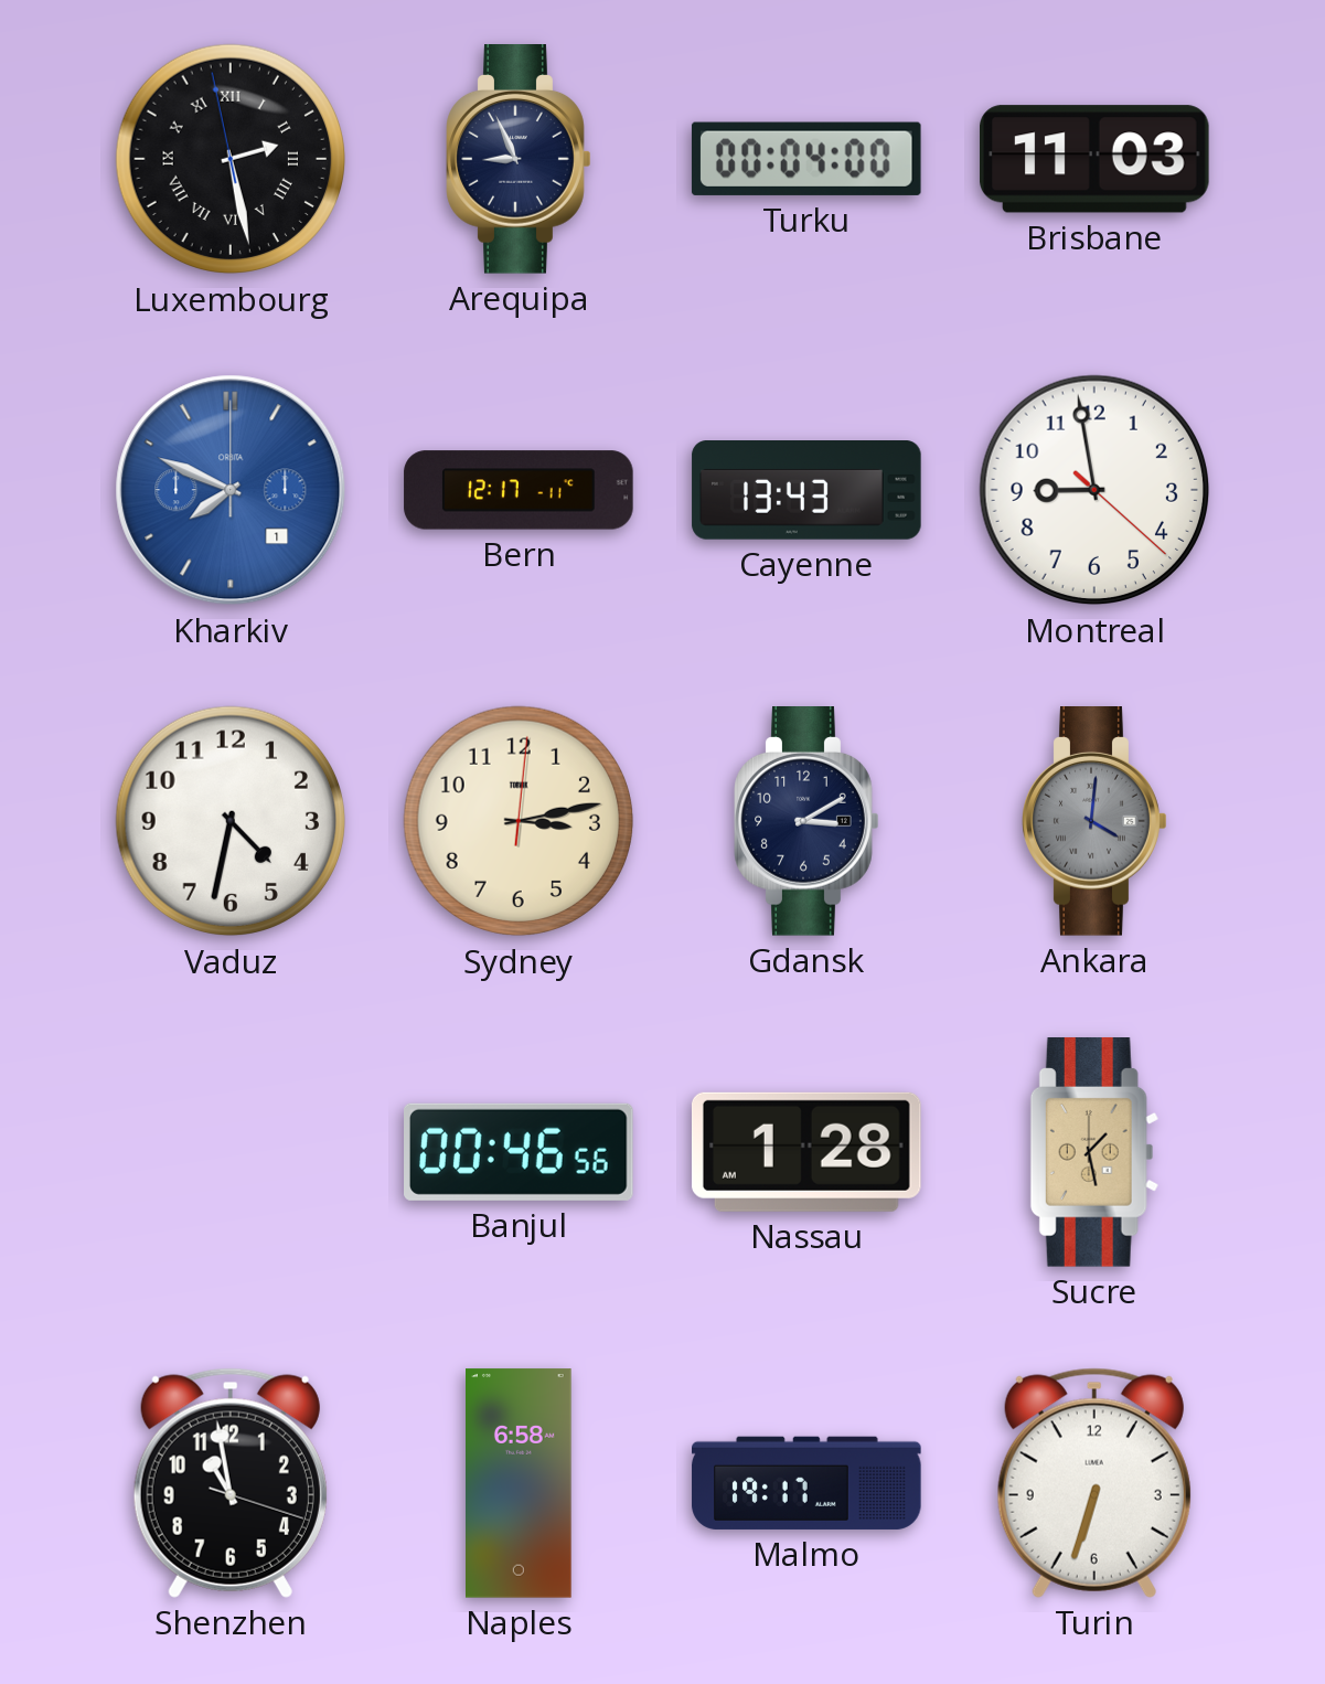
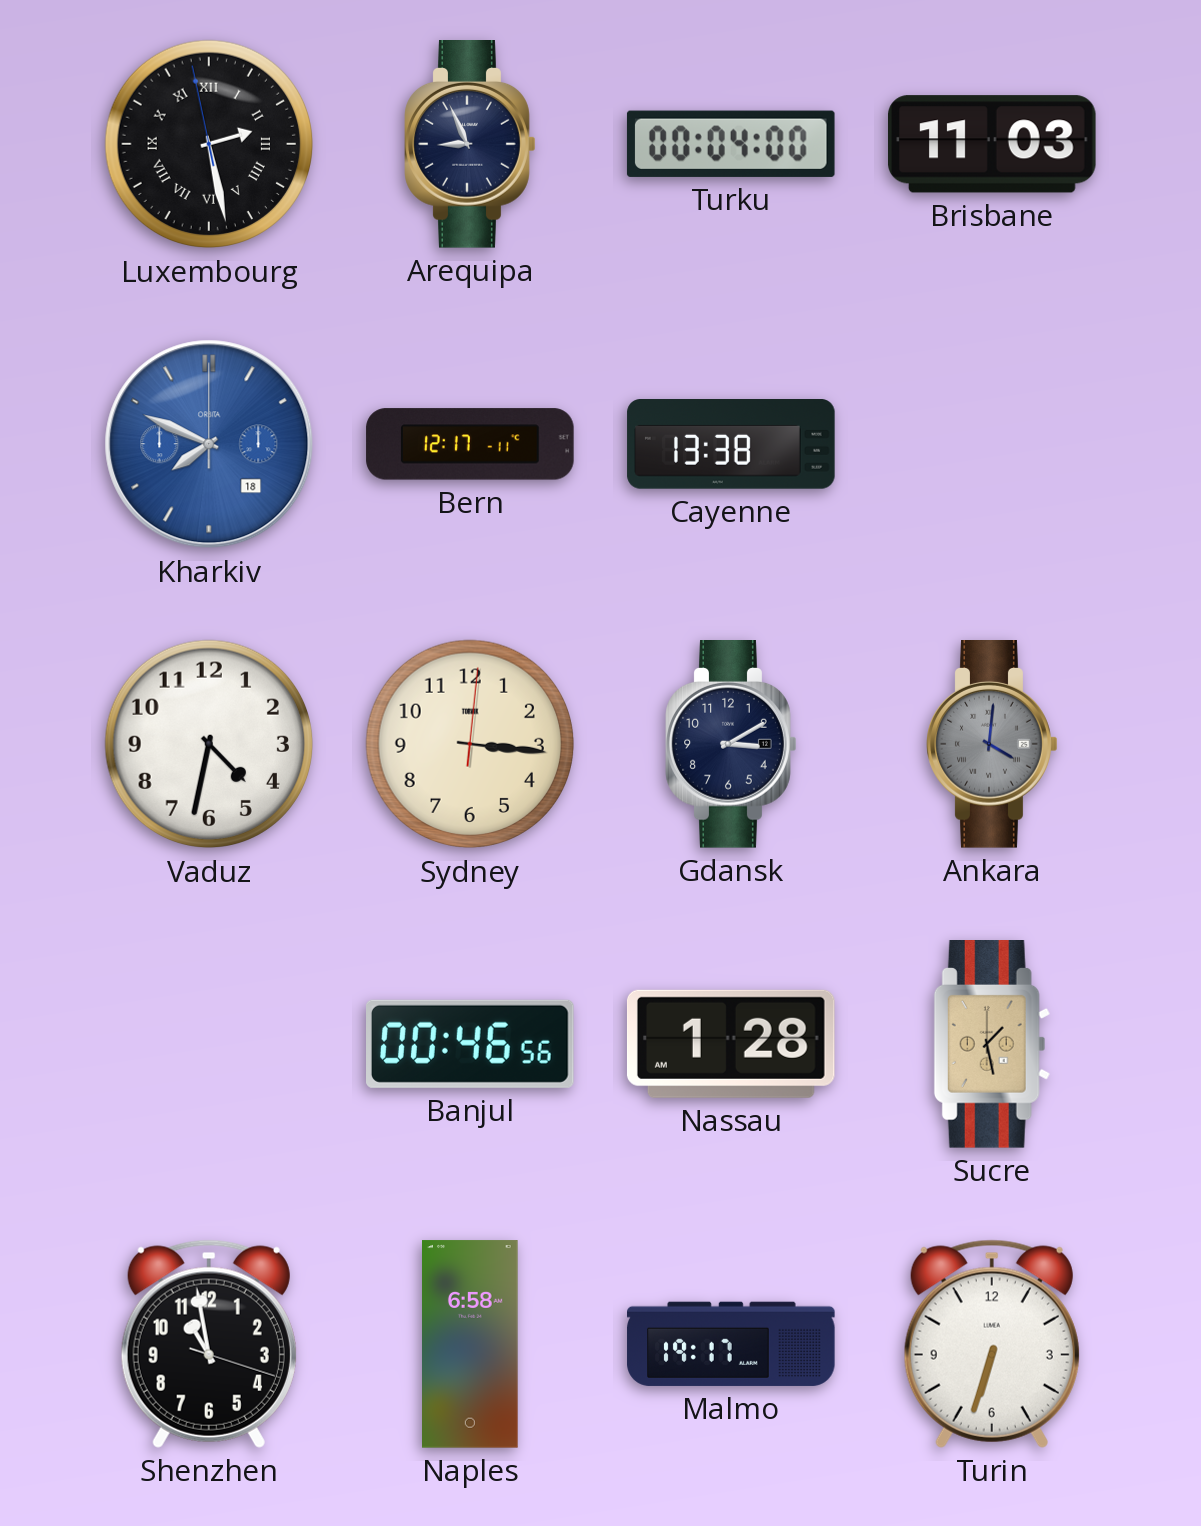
Kharkiv date: 1 -> 18 (209, 444)
Cayenne: 13:43 -> 13:38 (731, 445)
Montreal: 8:58 -> none (1094, 490)
Sydney: 3:13 -> 3:16 (470, 744)
